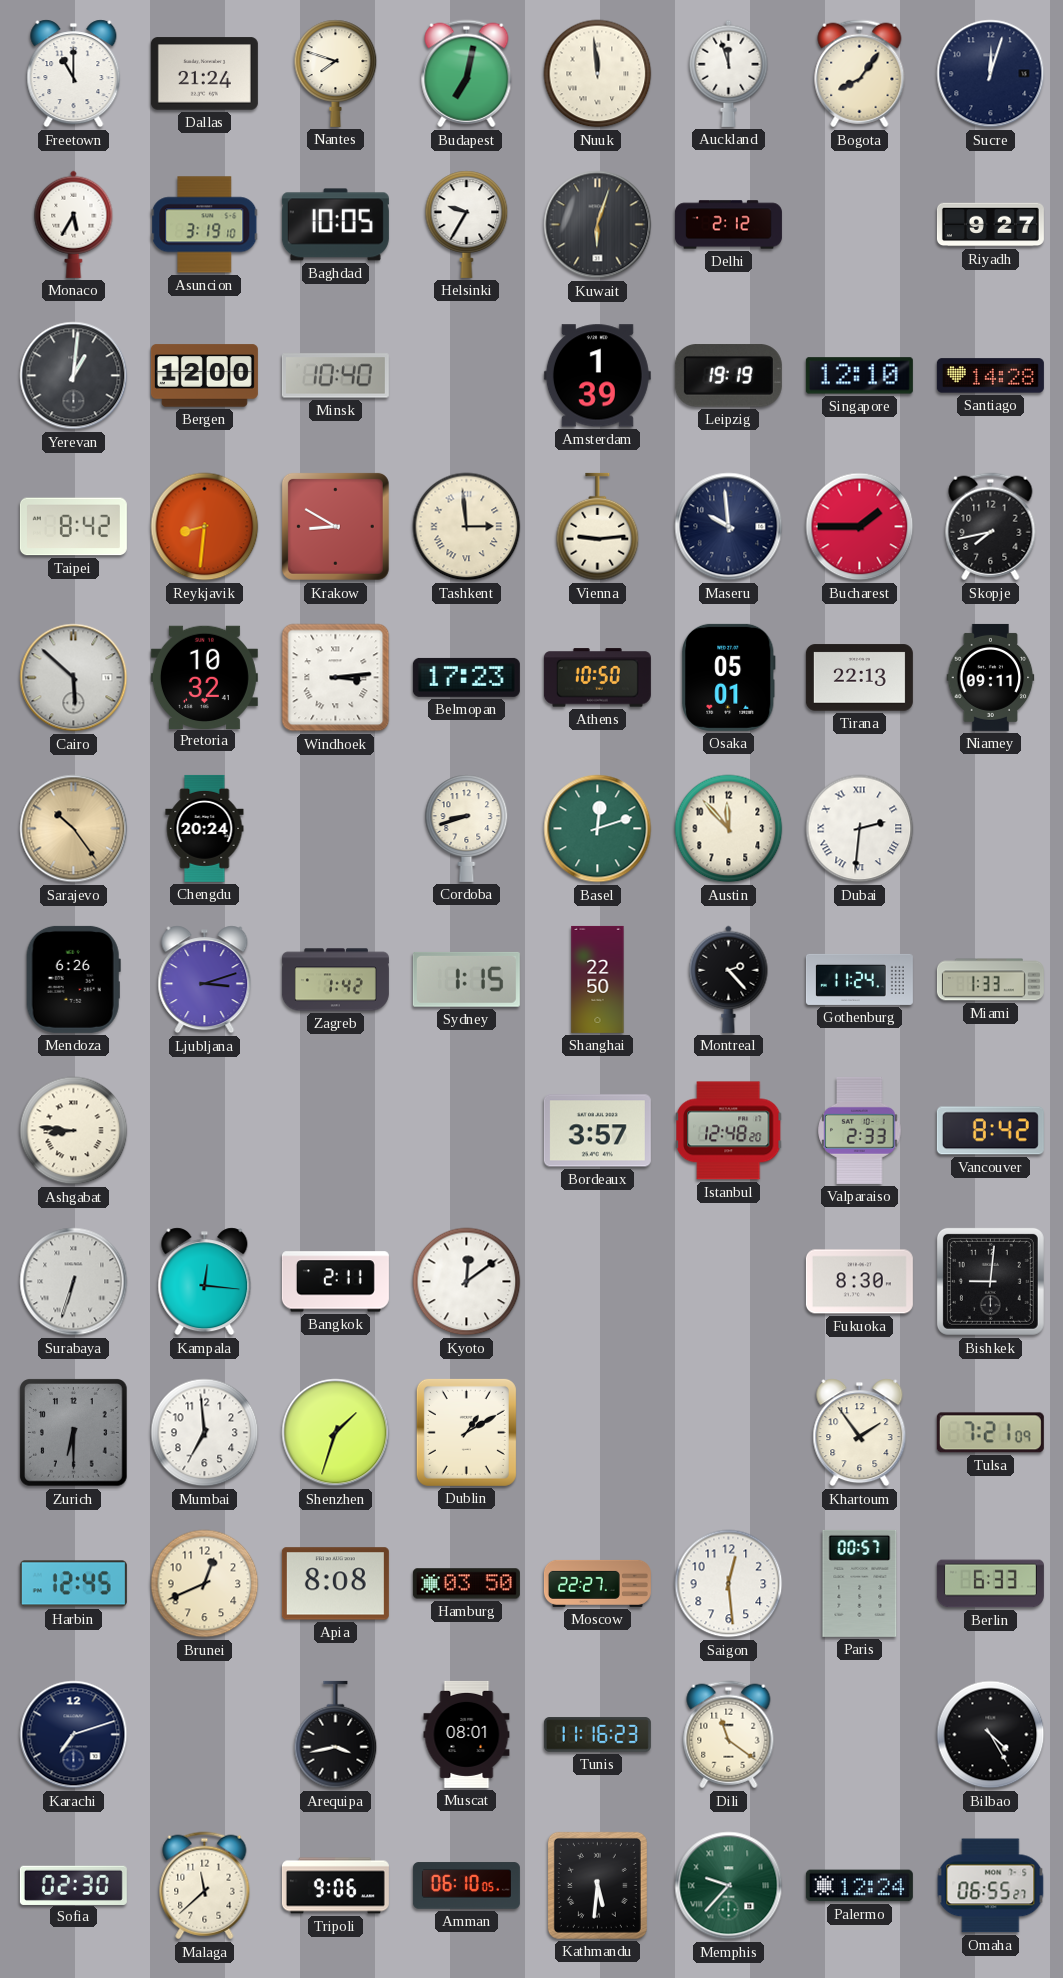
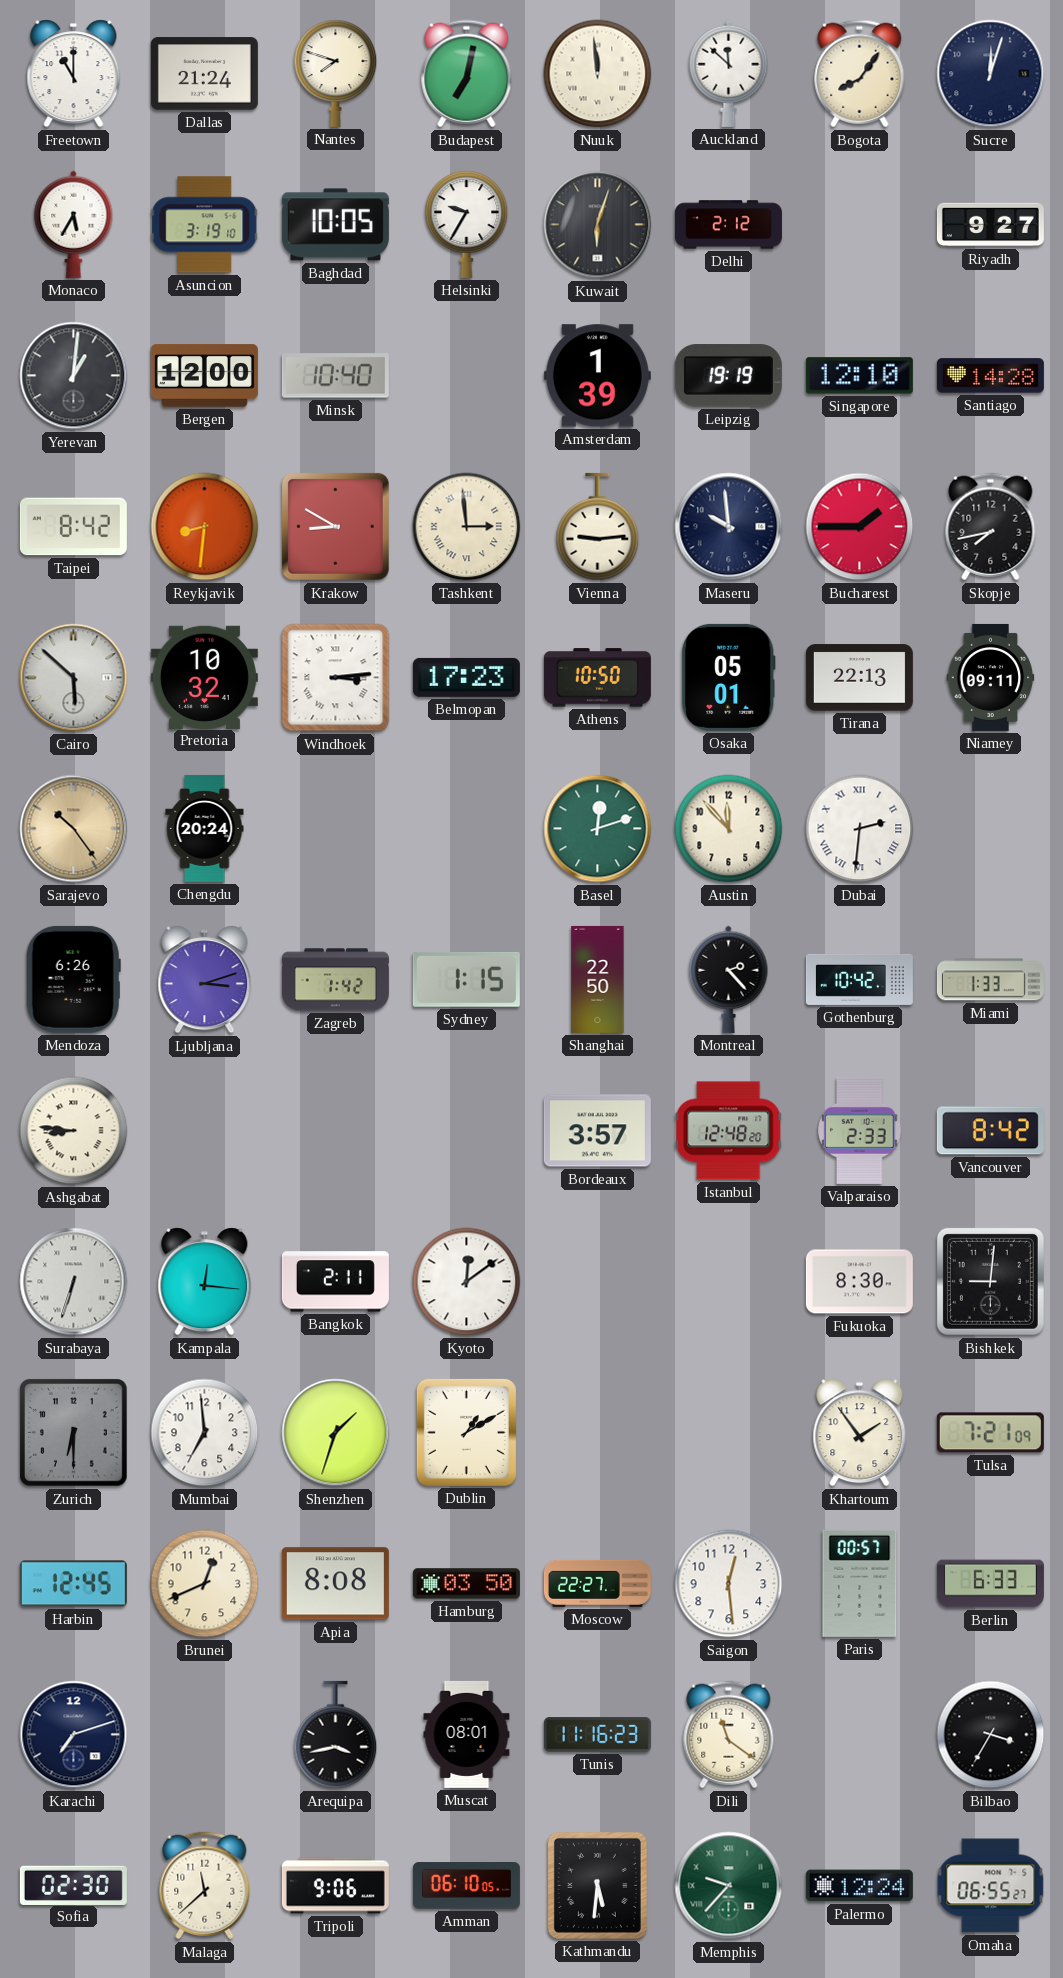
Auckland: 11:57 -> 11:52 (729, 73)
Cordoba: 8:42 -> none (467, 828)
Gothenburg: 11:24 -> 10:42 (859, 979)
Bilbao: 4:25 -> 3:35 (991, 1735)
